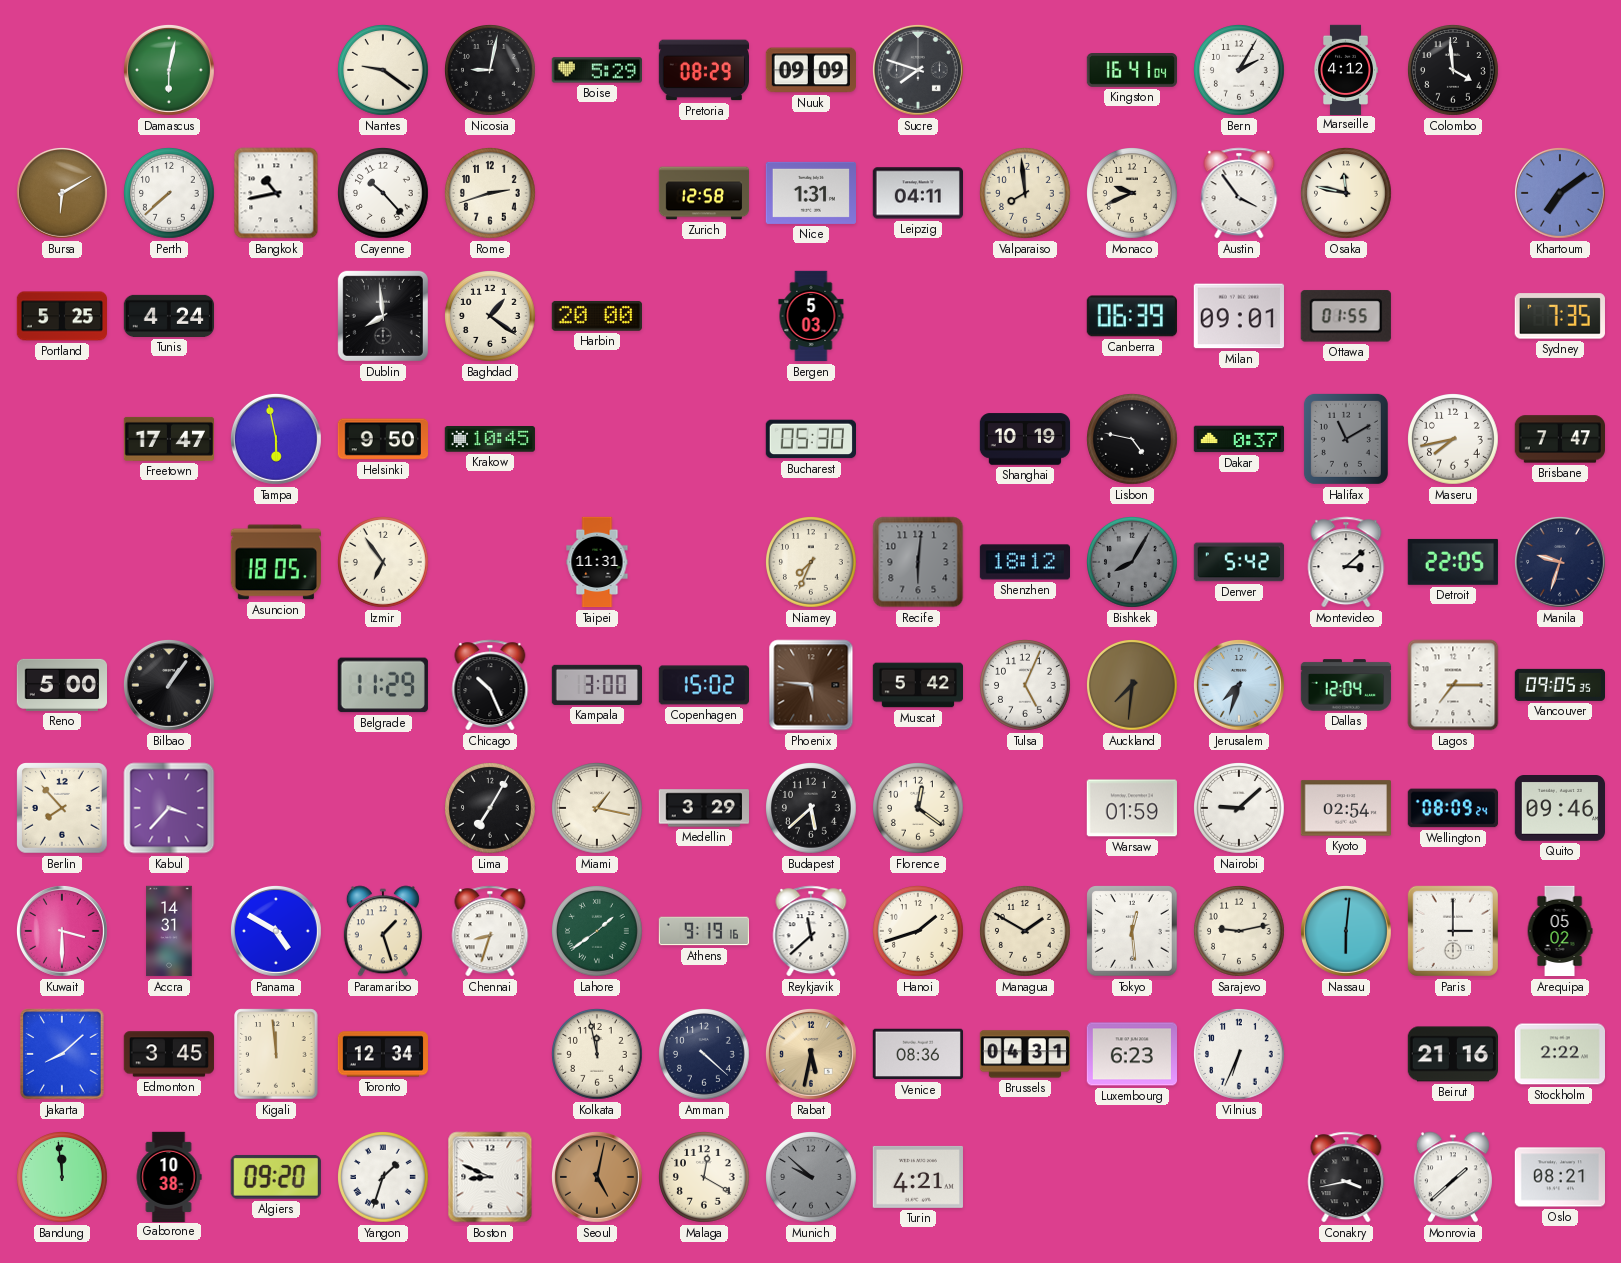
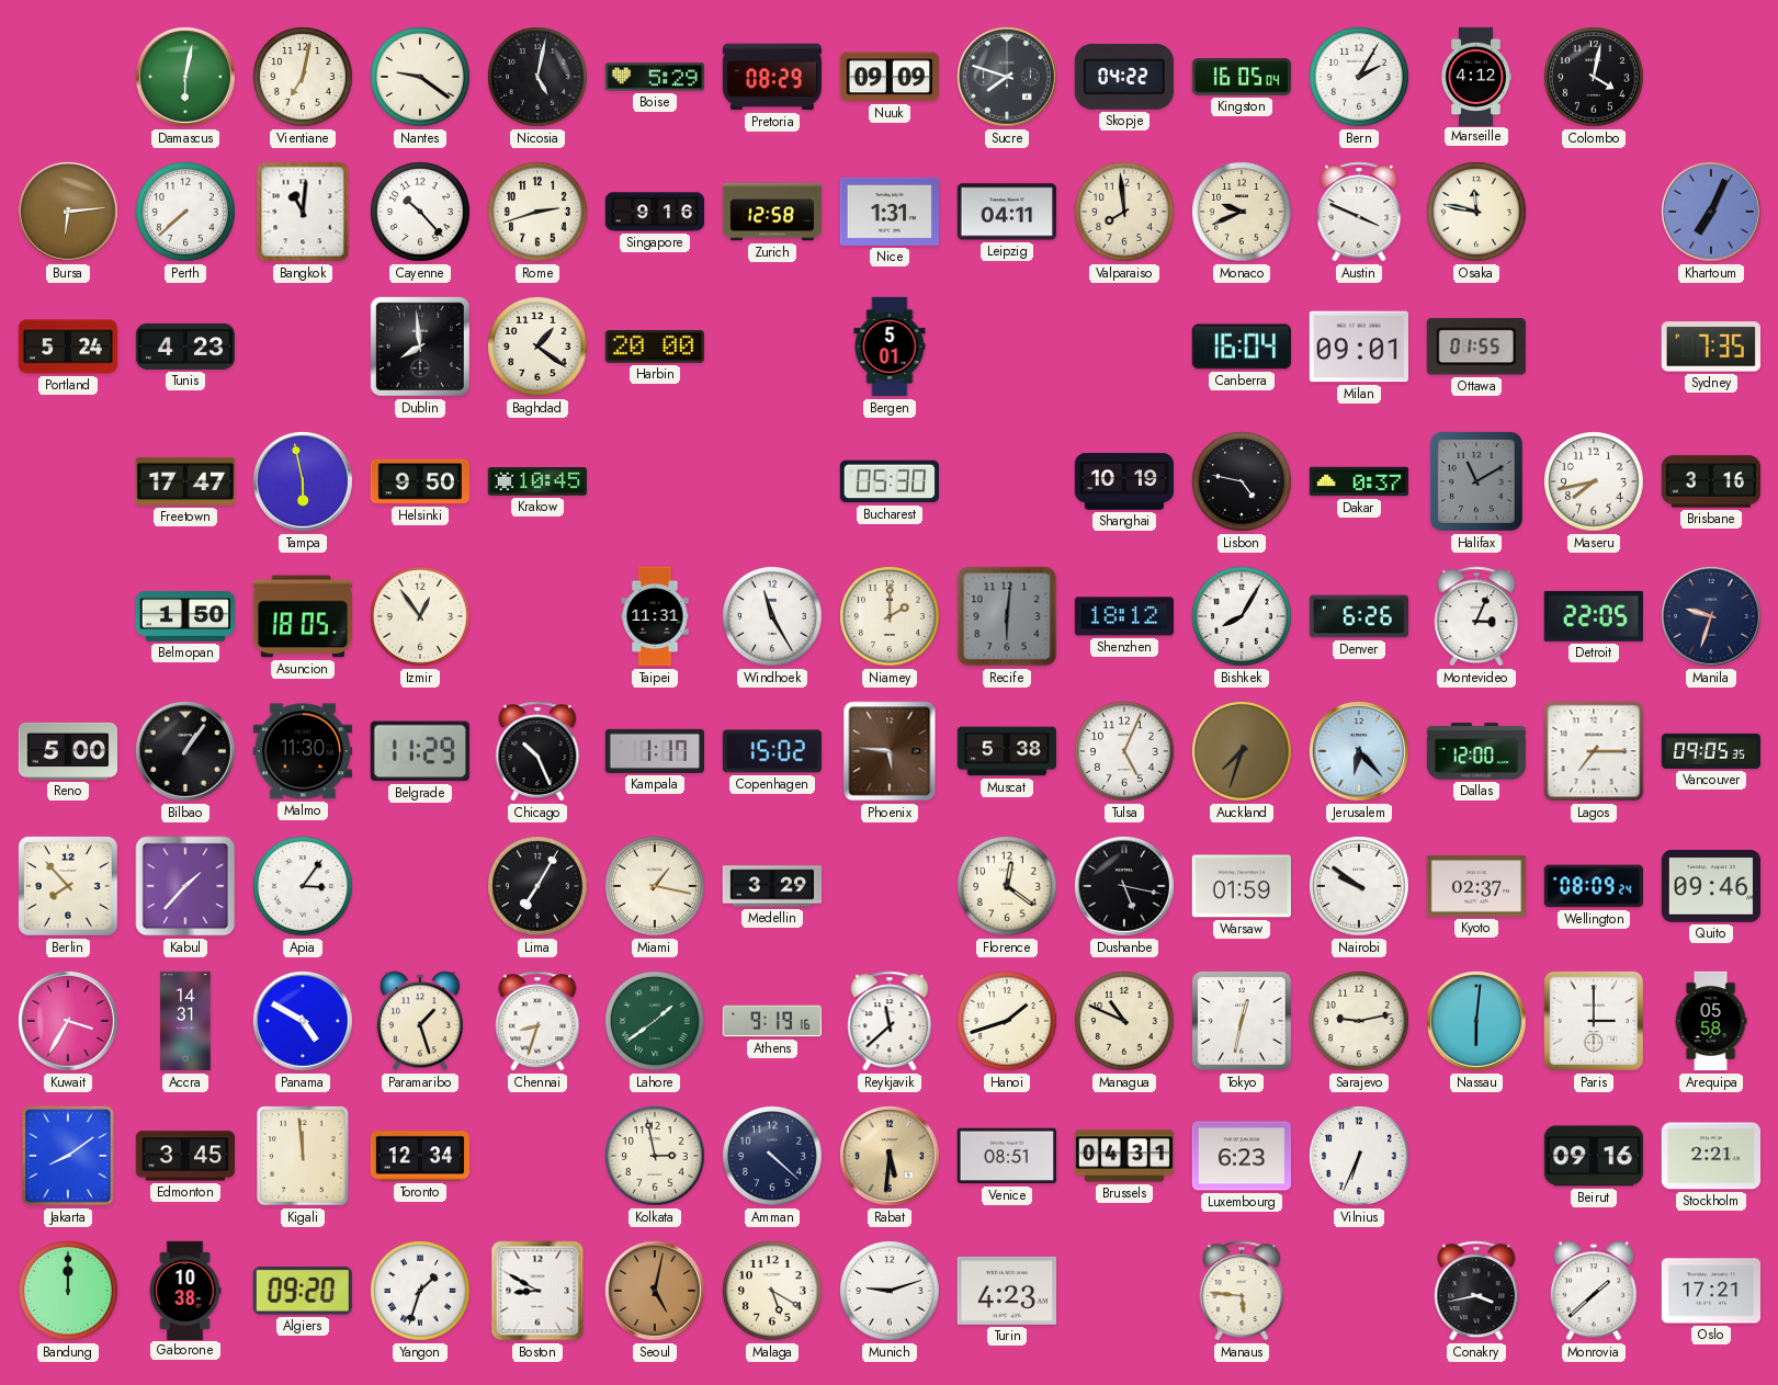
Vientiane: none -> 7:02 (304, 78)
Nicosia: 9:02 -> 5:02 (539, 78)
Skopje: none -> 04:22 (1124, 77)
Kingston: 16:41 -> 16:05 (1242, 78)
Colombo: 3:59 -> 4:02 (1595, 78)
Bursa: 6:10 -> 6:14 (68, 212)
Bangkok: 10:43 -> 11:01 (303, 212)
Singapore: none -> 9:16 (655, 212)
Austin: 3:54 -> 3:49 (1359, 212)
Khartoum: 7:09 -> 7:04 (1711, 212)
Portland: 5:25 -> 5:24 (67, 347)
Tunis: 4:24 -> 4:23 (184, 347)
Bergen: 5:03 -> 5:01 (890, 347)
Canberra: 06:39 -> 16:04 (1241, 347)
Brisbane: 7:47 -> 3:16 (1710, 481)
Belmopan: none -> 1:50 (184, 617)
Izmir: 6:54 -> 12:54 (421, 617)
Windhoek: none -> 11:25 (773, 617)
Niamey: 7:34 -> 2:00 (891, 617)
Bishkek dial: grey -> white (1243, 617)
Denver: 5:42 -> 6:26 (1358, 616)
Montevideo: 3:08 -> 3:04 (1476, 616)
Malmo: none -> 11:30 (302, 751)
Kampala: 3:00 -> 1:17 (654, 751)
Muscat: 5:42 -> 5:38 (1007, 751)
Auckland: 7:31 -> 7:33 (1243, 752)
Jerusalem: 7:33 -> 6:23 (1359, 751)
Dallas: 12:04 -> 12:00 (1476, 751)
Kabul: 3:37 -> 1:37 (185, 886)
Apia: none -> 3:06 (304, 887)
Budapest: 5:38 -> none (812, 809)
Dushanbe: none -> 5:17 (1124, 886)
Nairobi: 9:08 -> 9:51 (1360, 887)
Kyoto: 02:54 -> 02:37 (1475, 886)
Kuwait: 3:30 -> 3:35 (68, 1021)
Managua: 1:50 -> 10:49 (1125, 1022)
Tokyo: 12:29 -> 12:32 (1242, 1021)
Arequipa: 05:02 -> 05:58 (1711, 1021)
Jakarta: 8:08 -> 8:09 (68, 1156)
Kolkata: 11:58 -> 2:58 (656, 1157)
Rabat: 5:32 -> 5:31 (890, 1156)
Venice: 08:36 -> 08:51 (1006, 1156)
Beirut: 21:16 -> 09:16 (1593, 1156)
Stockholm: 2:22 -> 2:21 (1710, 1156)
Bandung: 11:59 -> 12:00 (69, 1292)
Boston: 8:49 -> 8:50 (537, 1291)
Malaga: 12:20 -> 5:20 (773, 1292)
Munich: 9:52 -> 9:12 (891, 1292)
Munich dial: grey -> white (891, 1292)
Turin: 4:21 -> 4:23 (1007, 1291)
Manaus: none -> 5:46 (1242, 1291)
Oslo: 08:21 -> 17:21 (1710, 1291)
